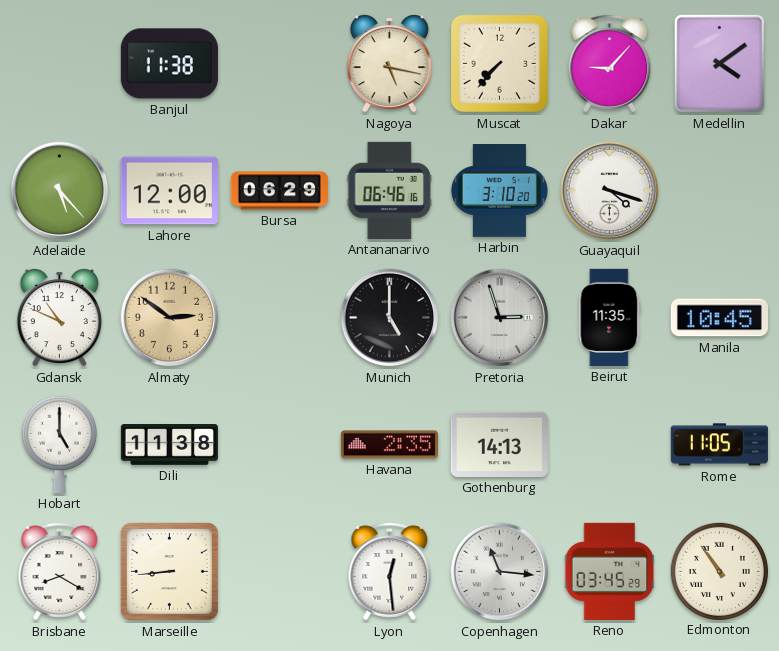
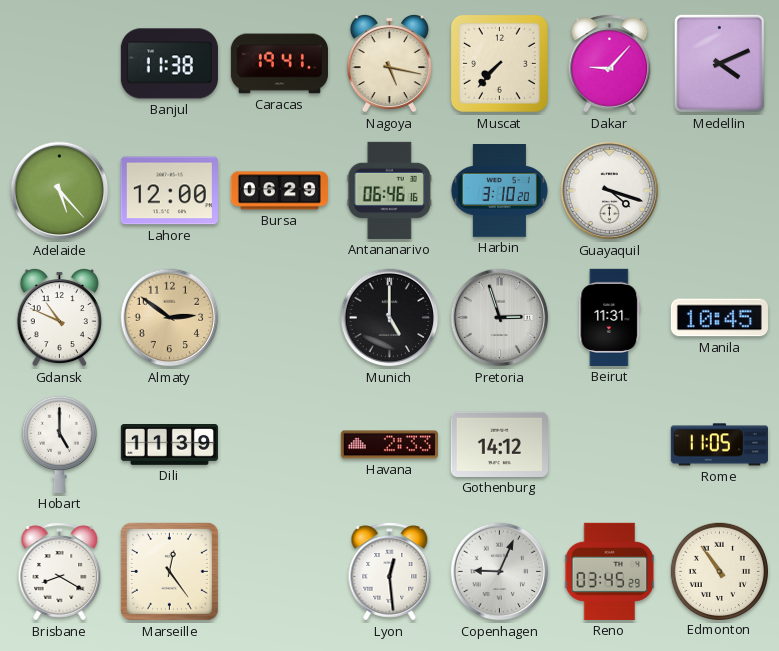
Caracas: none -> 19:41 (279, 64)
Medellin: 4:09 -> 4:11 (719, 63)
Beirut: 11:35 -> 11:31 (610, 317)
Dili: 11:38 -> 11:39 (169, 445)
Havana: 2:35 -> 2:33 (389, 445)
Gothenburg: 14:13 -> 14:12 (499, 444)
Marseille: 8:44 -> 12:24 (169, 571)
Copenhagen: 11:16 -> 9:04 (500, 572)
